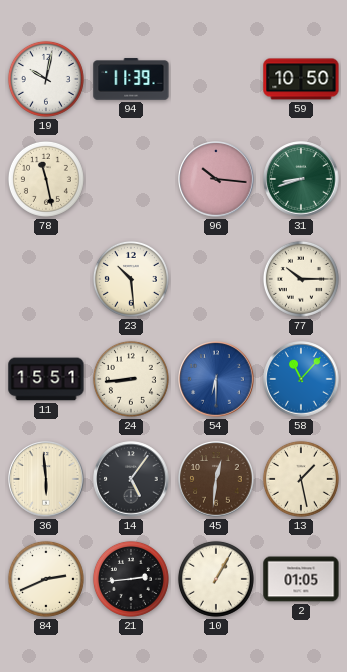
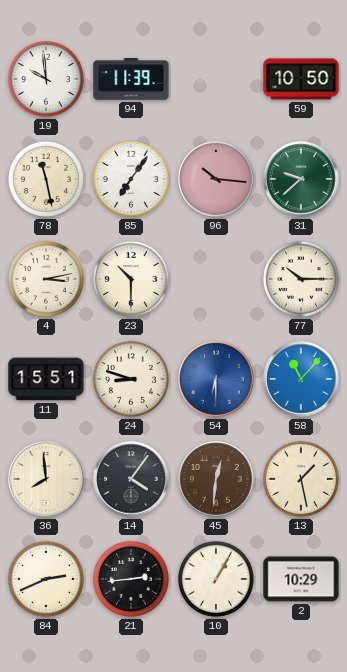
19: 10:02 -> 9:59 (46, 79)
85: none -> 7:06 (131, 179)
31: 8:42 -> 9:38 (301, 179)
4: none -> 3:13 (46, 279)
23: 10:29 -> 10:30 (131, 279)
24: 8:44 -> 8:48 (131, 379)
36: 5:59 -> 7:59 (46, 479)
14: 5:06 -> 4:06 (131, 479)
2: 01:05 -> 10:29 (301, 579)
